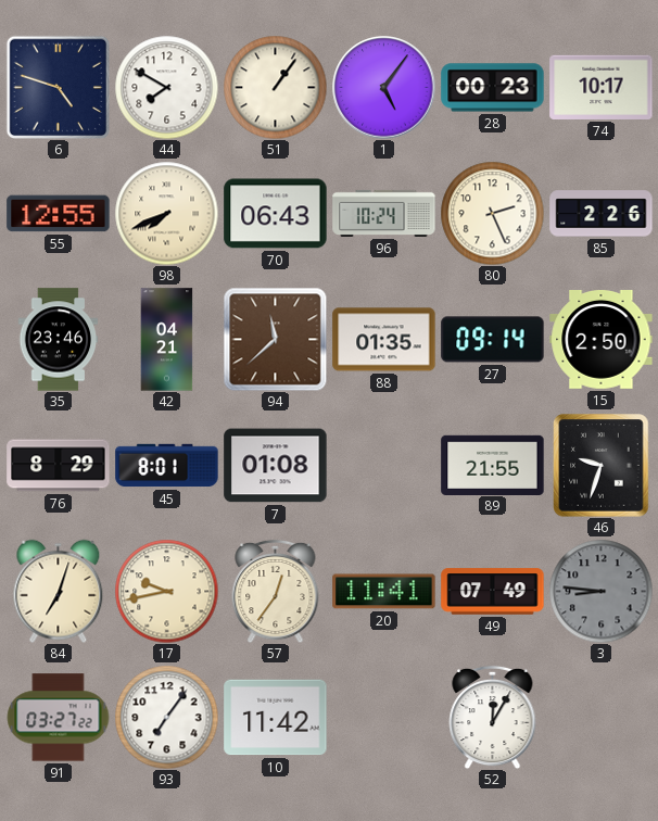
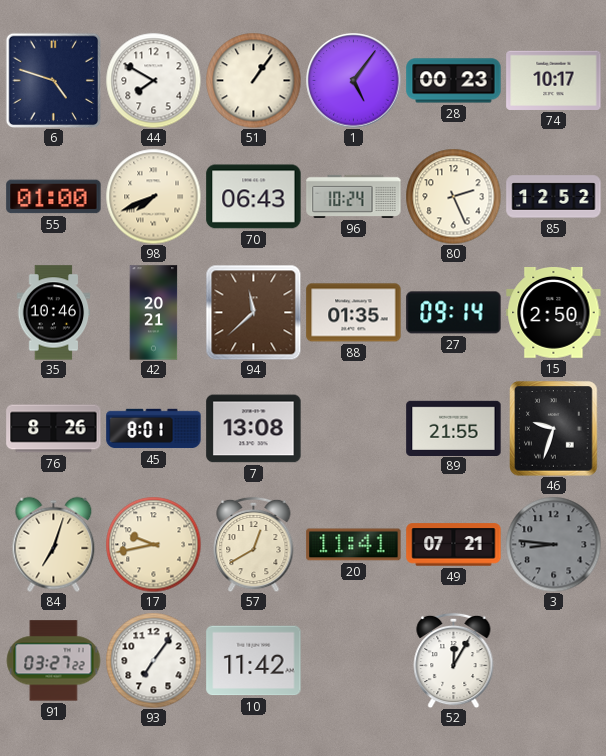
55: 12:55 -> 01:00 (54, 197)
85: 2:26 -> 12:52 (554, 197)
35: 23:46 -> 10:46 (54, 313)
42: 04:21 -> 20:21 (154, 313)
76: 8:29 -> 8:26 (54, 429)
7: 01:08 -> 13:08 (254, 429)
57: 12:36 -> 12:40 (254, 544)
49: 07:49 -> 07:21 (454, 545)
